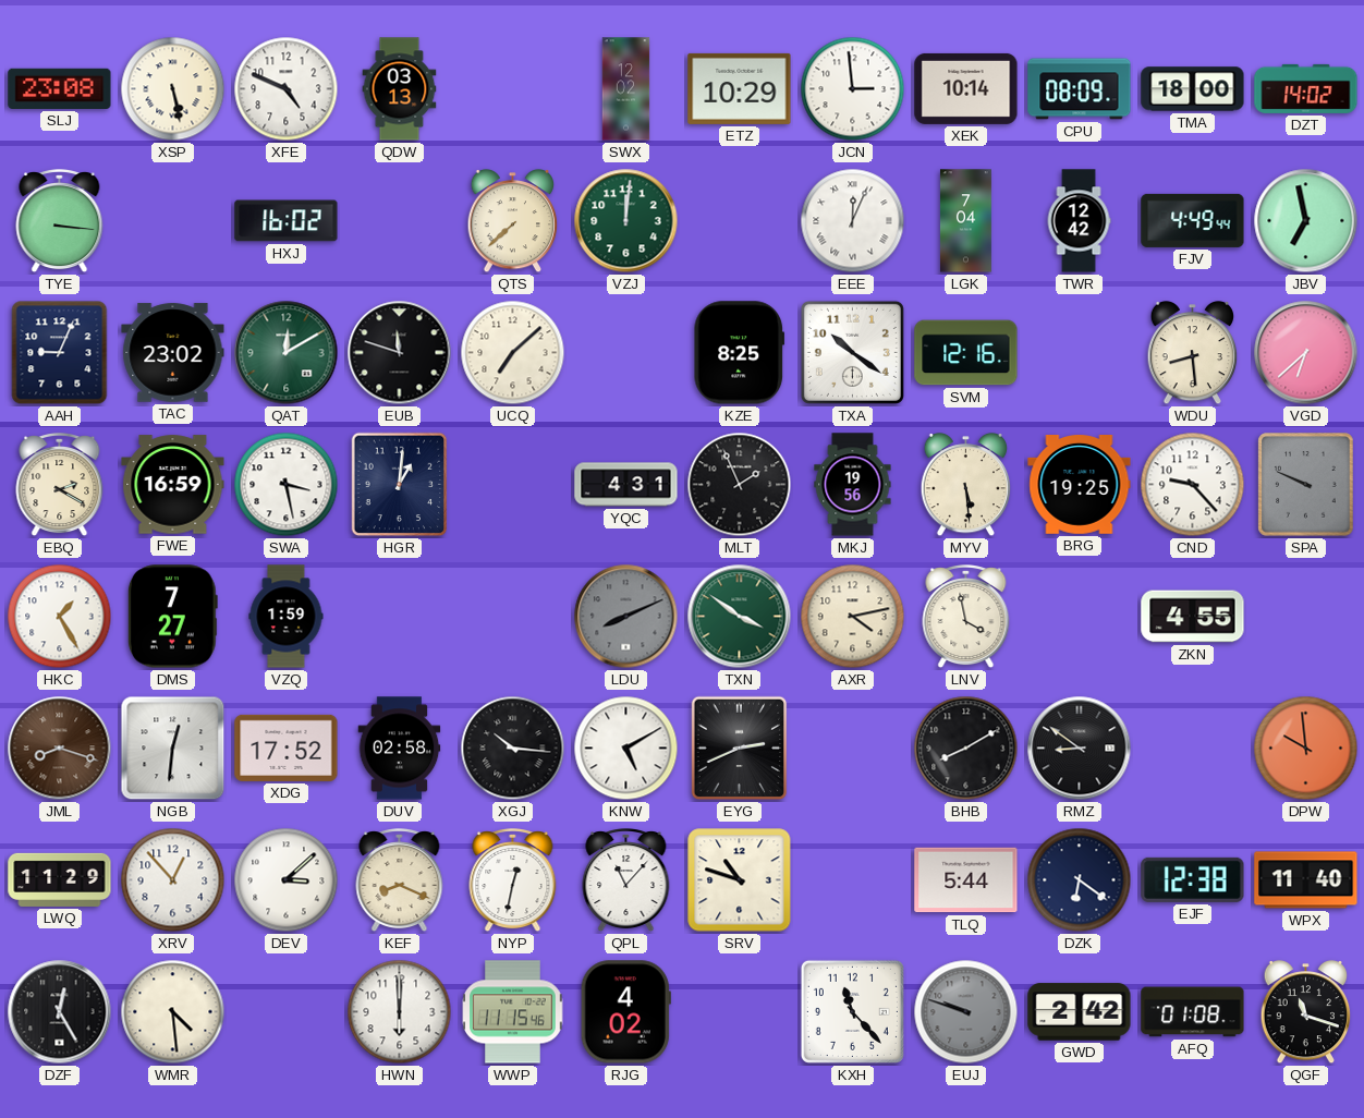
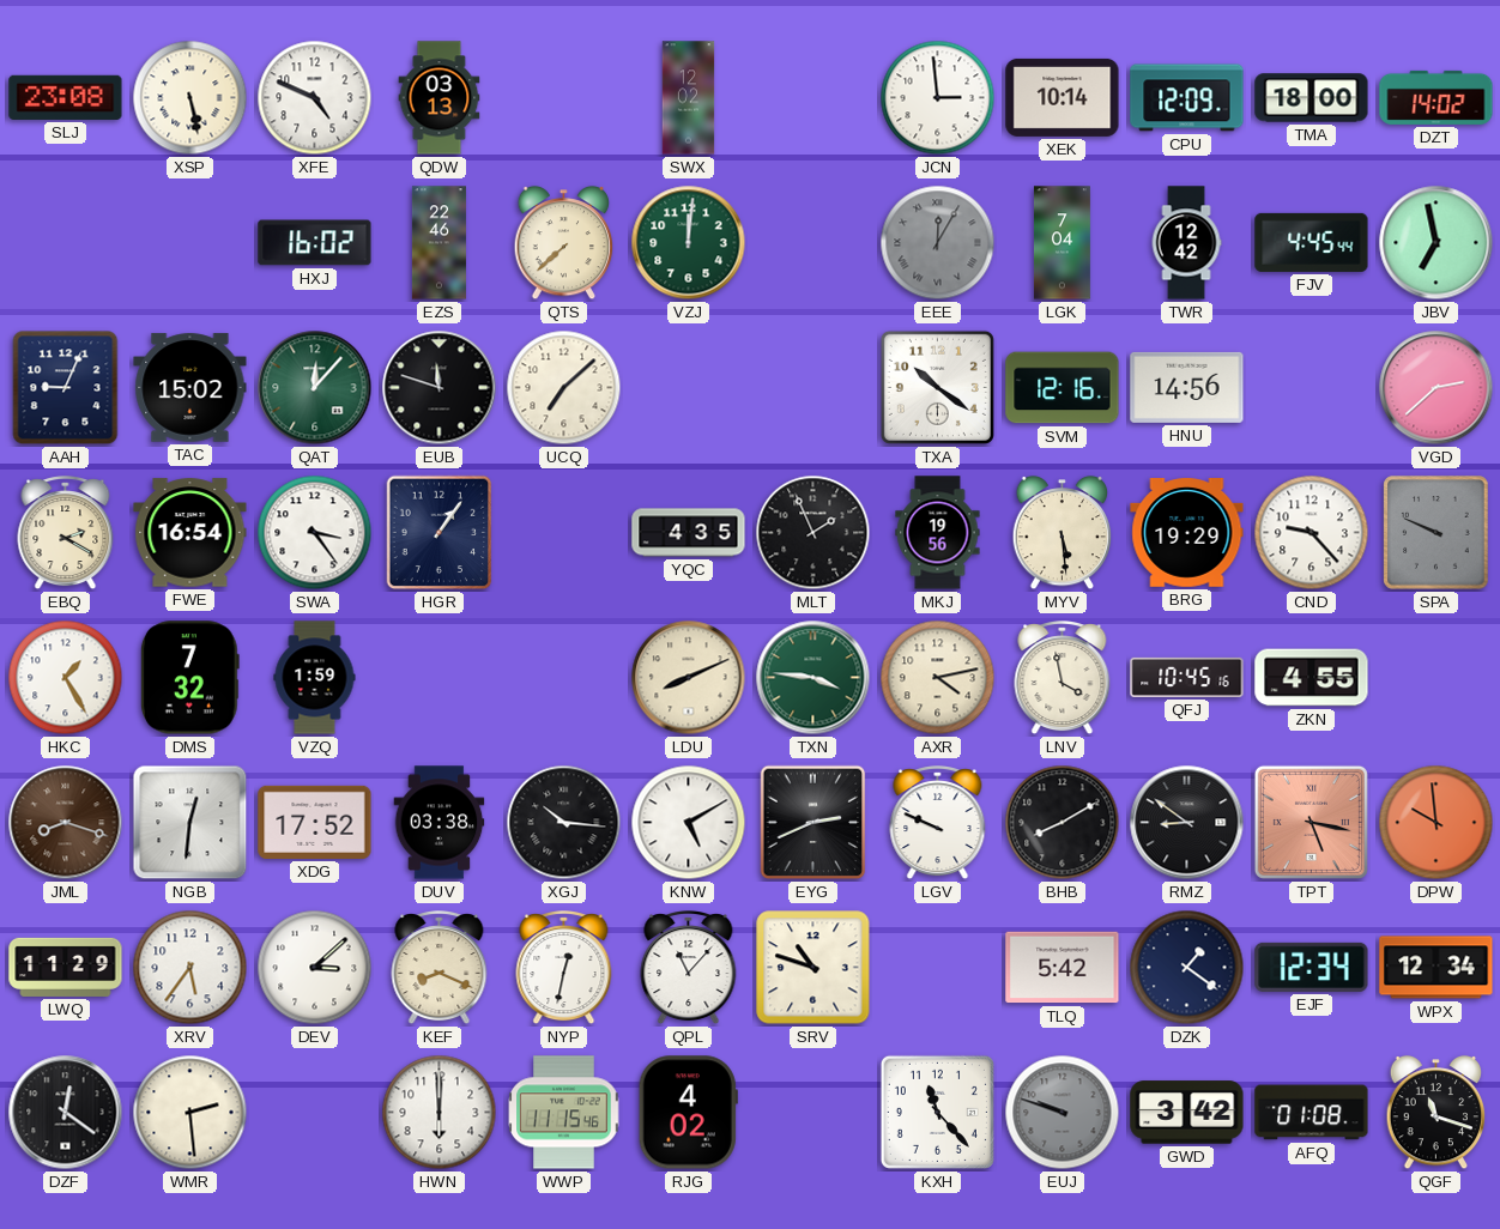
ETZ: 10:29 -> none (740, 88)
CPU: 08:09 -> 12:09 (1187, 98)
TYE: 3:16 -> none (60, 222)
EZS: none -> 22:46 (438, 243)
EEE: 12:04 -> 12:05 (938, 243)
EEE dial: white -> grey (938, 243)
FJV: 4:49 -> 4:45 (1312, 242)
TAC: 23:02 -> 15:02 (190, 388)
QAT: 12:10 -> 12:07 (315, 388)
KZE: 8:25 -> none (740, 353)
HNU: none -> 14:56 (1187, 387)
WDU: 8:29 -> none (1193, 353)
VGD: 6:38 -> 2:38 (1437, 388)
FWE: 16:59 -> 16:54 (190, 533)
SWA: 3:28 -> 3:24 (315, 533)
HGR: 1:01 -> 1:06 (440, 533)
YQC: 4:31 -> 4:35 (689, 533)
BRG: 19:25 -> 19:29 (1187, 533)
DMS: 7:27 -> 7:32 (189, 678)
LDU dial: grey -> cream (689, 678)
TXN: 3:51 -> 3:46 (813, 678)
QFJ: none -> 10:45 (1187, 677)
DUV: 02:58 -> 03:38 (440, 823)
LGV: none -> 9:49 (938, 824)
TPT: none -> 5:17 (1311, 822)
XRV: 12:53 -> 5:36 (190, 968)
TLQ: 5:44 -> 5:42 (1063, 968)
DZK: 6:21 -> 1:21 (1187, 968)
EJF: 12:38 -> 12:34 (1312, 967)
WPX: 11:40 -> 12:34 (1437, 968)
DZF: 12:25 -> 12:21 (66, 1113)
WMR: 4:29 -> 2:29 (190, 1113)
GWD: 2:42 -> 3:42 (1187, 1113)
